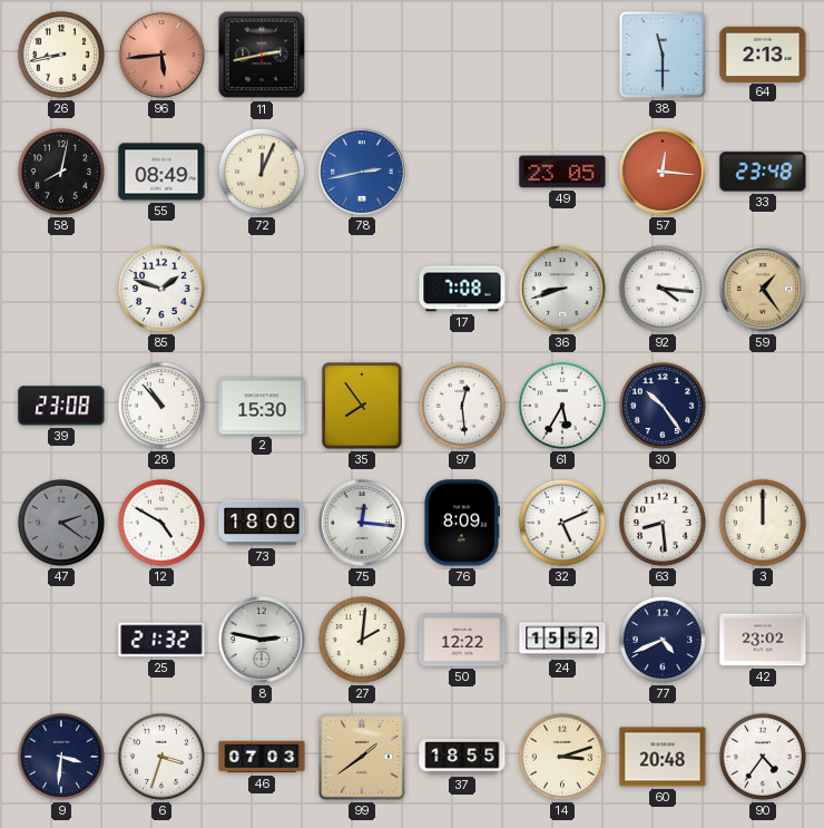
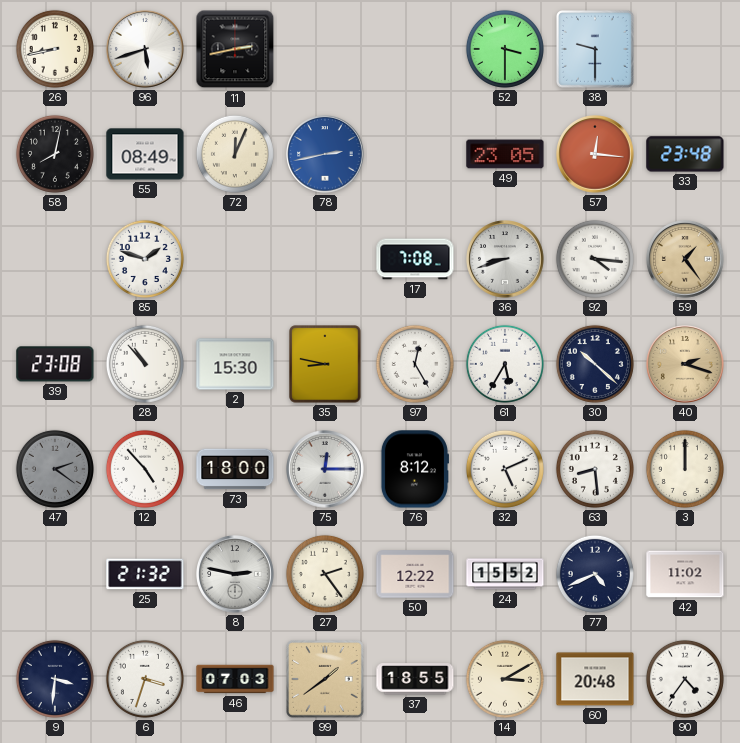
96: 5:44 -> 5:42 (145, 49)
96 dial: salmon -> white (145, 49)
52: none -> 3:30 (505, 49)
38: 11:30 -> 9:30 (596, 50)
64: 2:13 -> none (763, 53)
35: 7:54 -> 8:47 (325, 364)
97: 12:29 -> 12:25 (415, 364)
30: 10:24 -> 10:22 (595, 364)
40: none -> 2:18 (685, 364)
12: 4:50 -> 4:53 (145, 469)
75: 12:16 -> 12:15 (325, 469)
76: 8:09 -> 8:12 (414, 469)
27: 2:01 -> 2:24 (325, 574)
42: 23:02 -> 11:02 (685, 574)
14: 3:12 -> 3:10 (505, 679)
